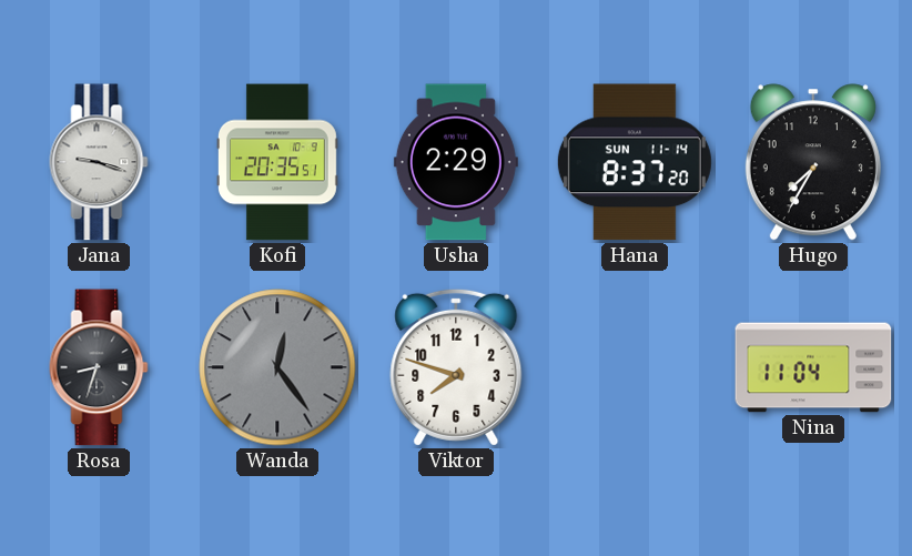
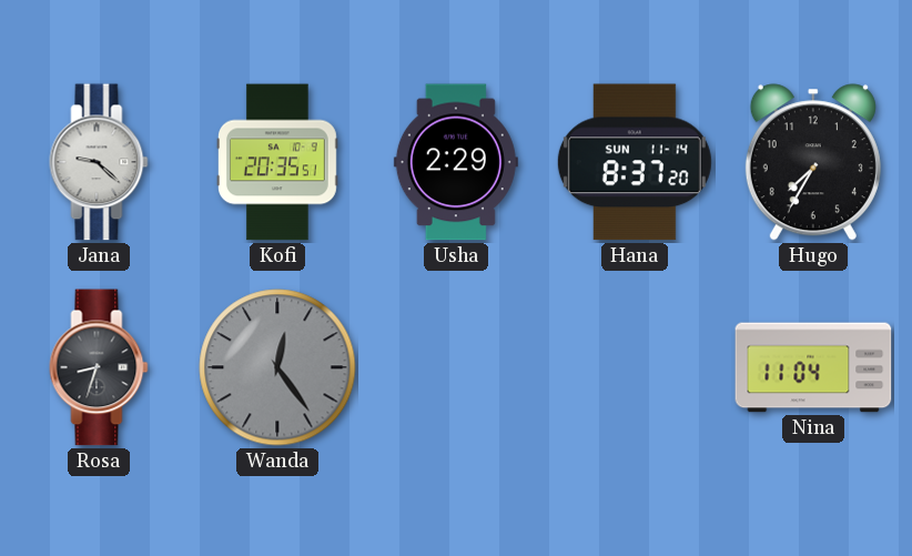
Jana: 9:18 -> 9:22 (99, 162)
Viktor: 7:48 -> none (456, 367)
